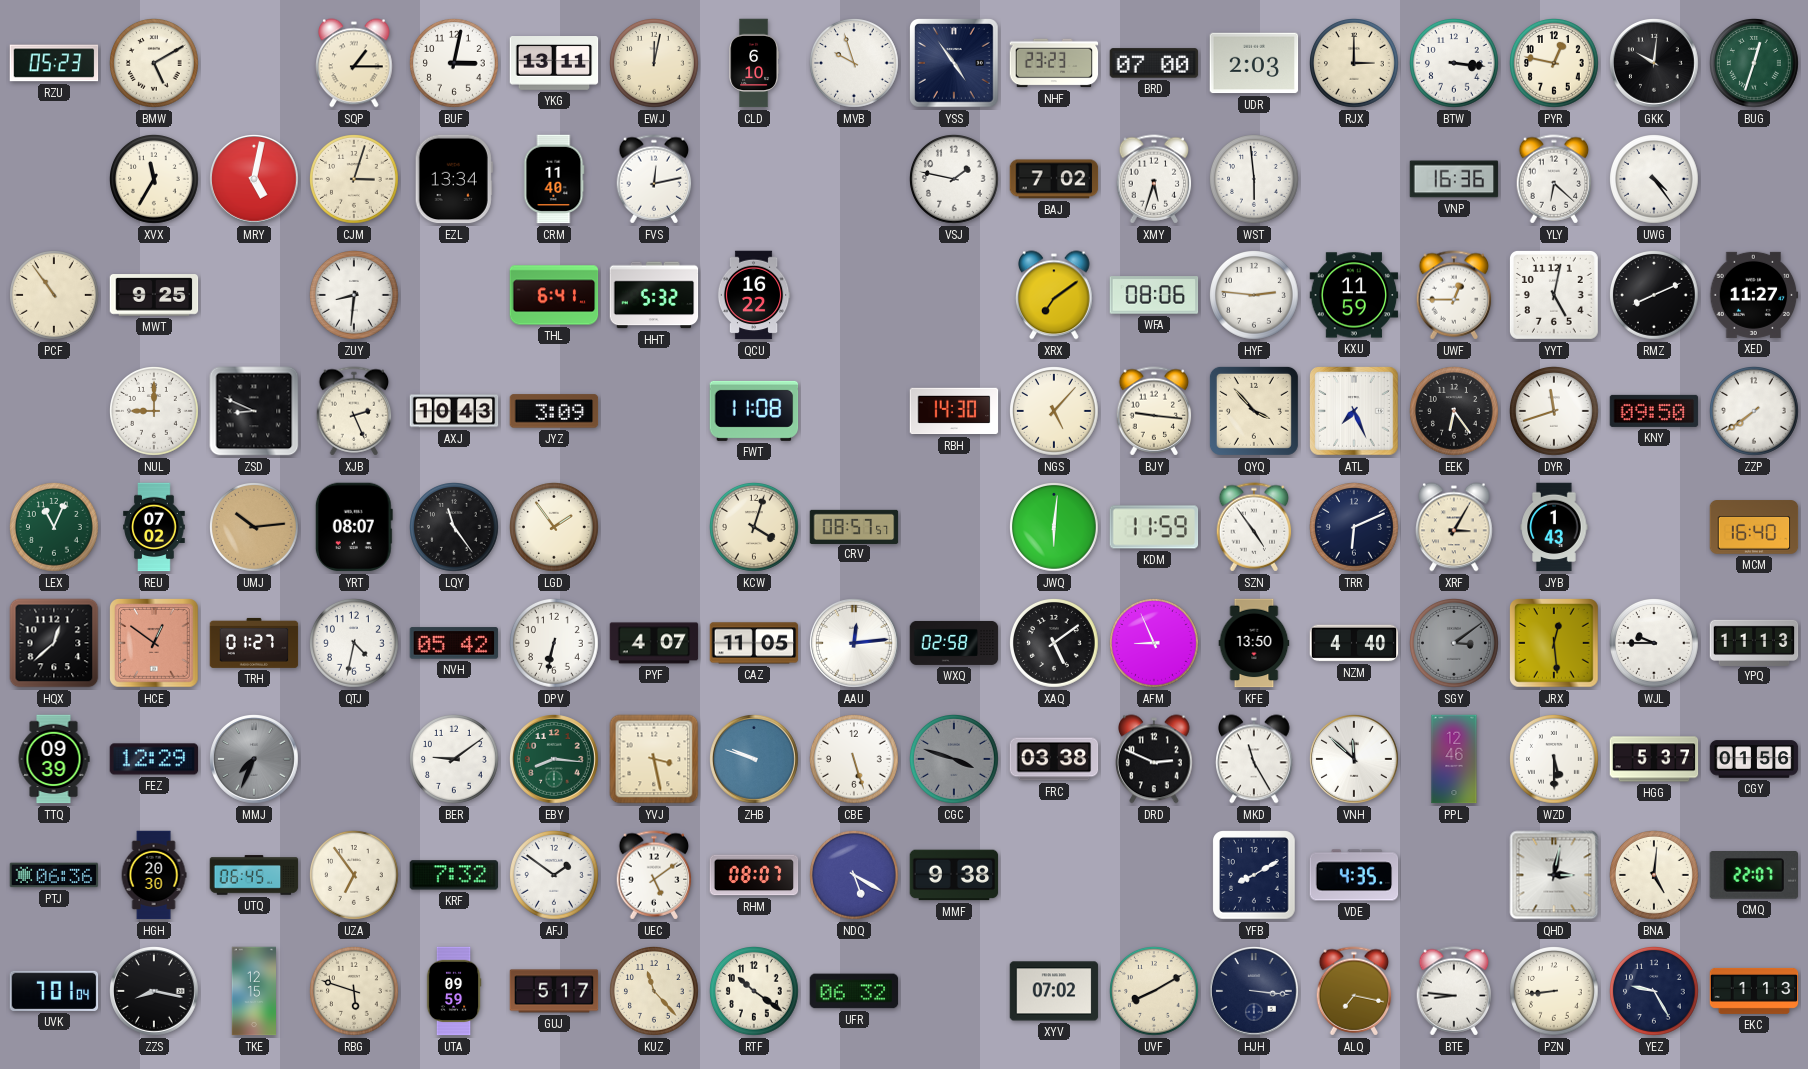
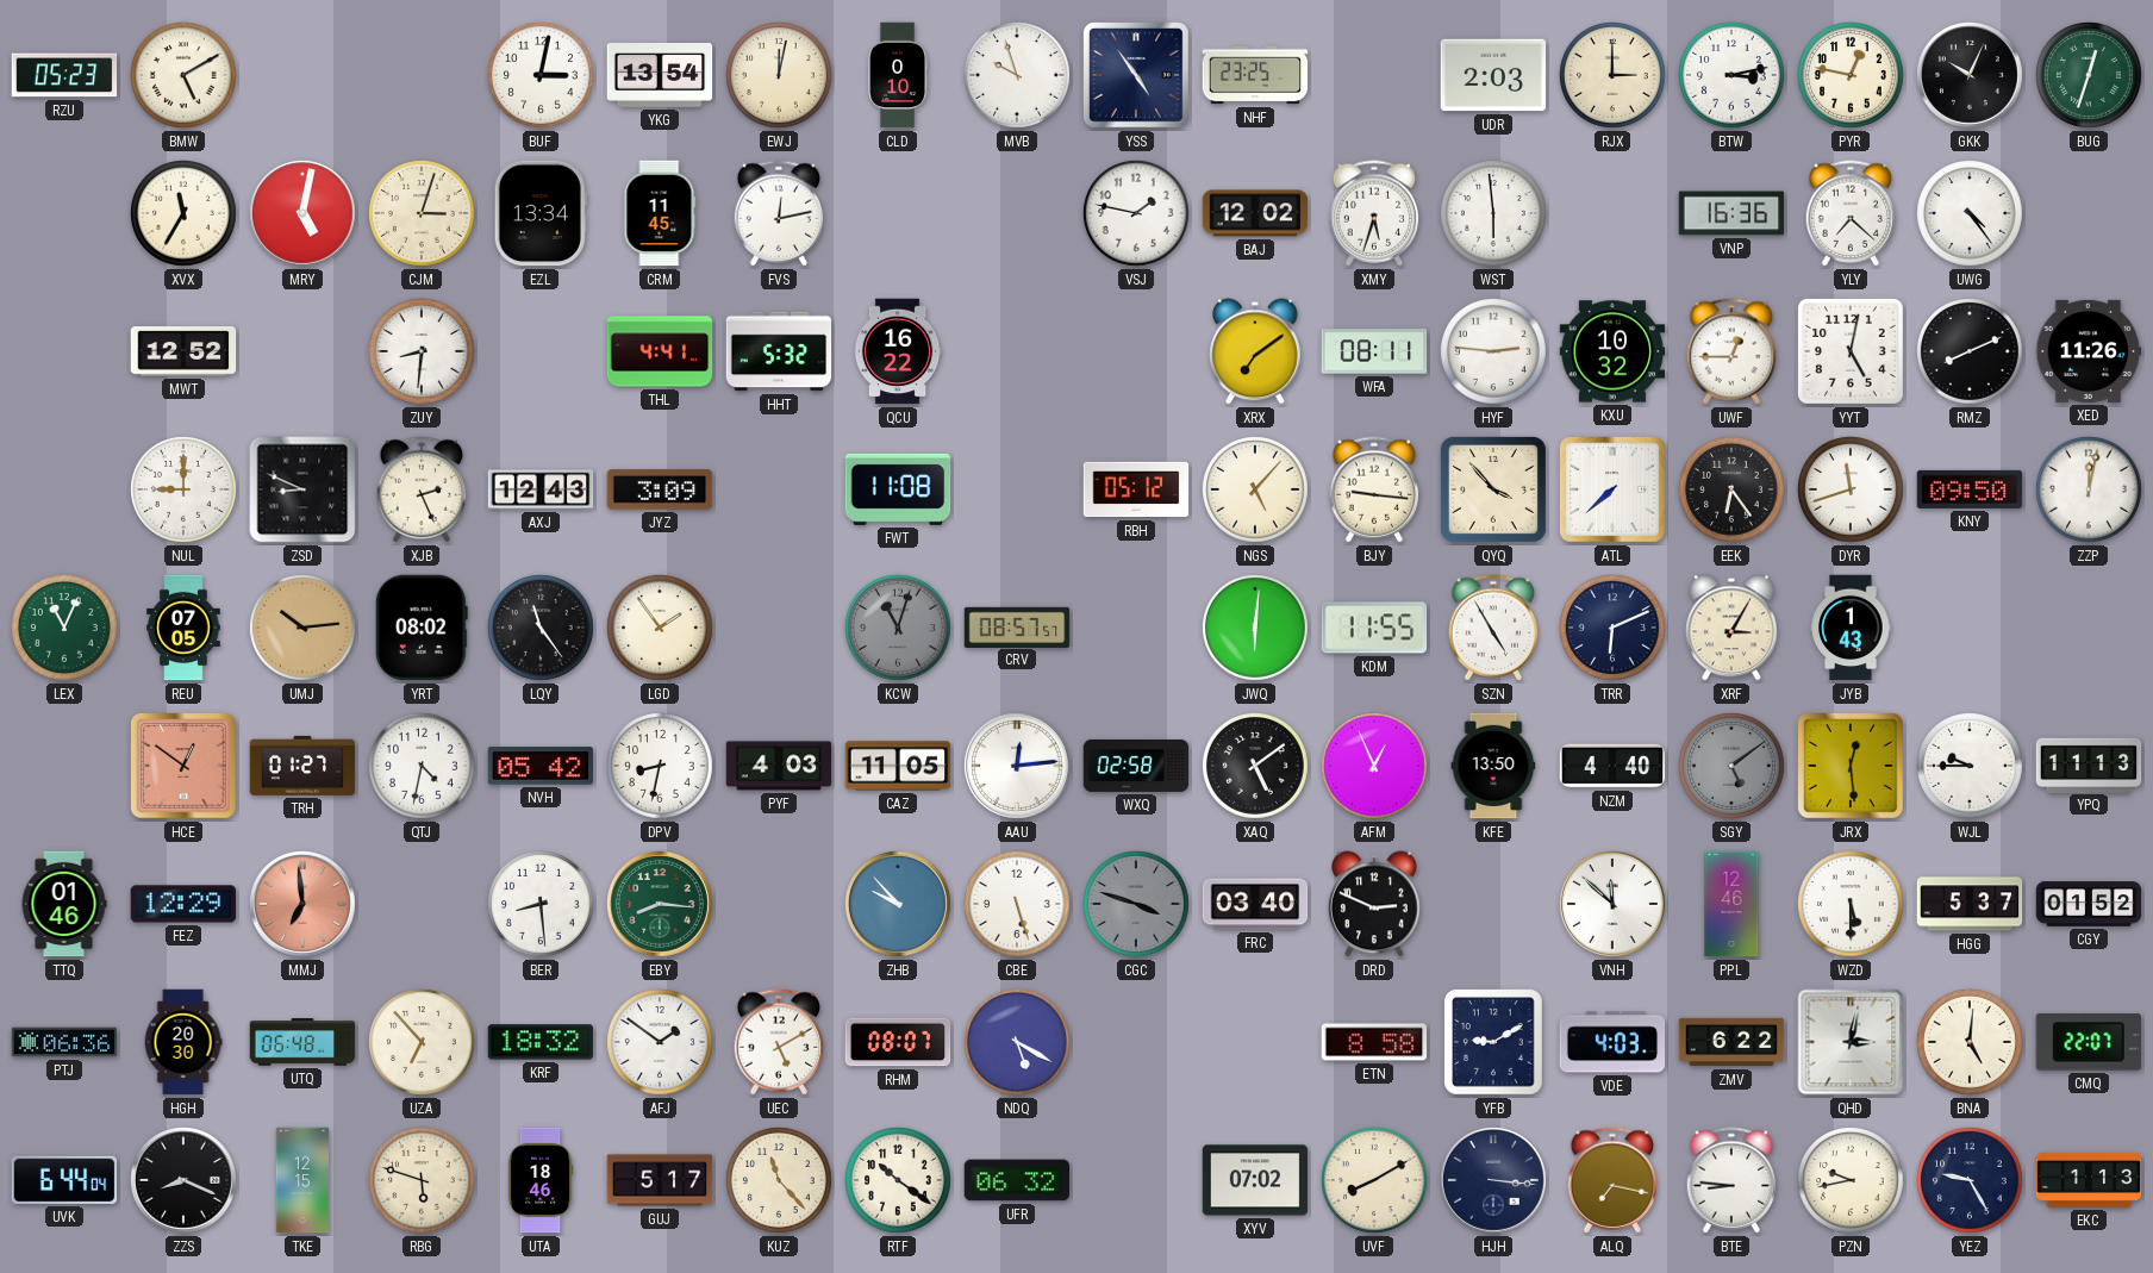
SQP: 1:15 -> none (355, 63)
YKG: 13:11 -> 13:54 (660, 76)
CLD: 6:10 -> 0:10 (898, 75)
NHF: 23:23 -> 23:25 (1255, 75)
BRD: 07:00 -> none (1154, 63)
BTW: 3:16 -> 3:13 (1733, 76)
GKK: 10:01 -> 10:04 (1971, 76)
CRM: 11:40 -> 11:45 (660, 213)
BAJ: 7:02 -> 12:02 (1255, 213)
YLY: 6:22 -> 7:22 (1851, 213)
PCF: 10:54 -> none (55, 296)
MWT: 9:25 -> 12:52 (183, 351)
THL: 6:41 -> 4:41 (660, 351)
WFA: 08:06 -> 08:11 (1374, 351)
KXU: 11:59 -> 10:32 (1612, 351)
XED: 11:27 -> 11:26 (2089, 351)
AXJ: 10:43 -> 12:43 (541, 489)
RBH: 14:30 -> 05:12 (1136, 489)
ATL: 7:26 -> 7:38 (1612, 489)
ZZP: 7:39 -> 12:02 (2090, 491)
REU: 07:02 -> 07:05 (183, 628)
YRT: 08:07 -> 08:02 (422, 628)
KCW: 4:03 -> 11:03 (899, 629)
KCW dial: cream -> grey (899, 629)
KDM: 11:59 -> 11:55 (1374, 628)
SZN: 4:54 -> 4:55 (1493, 628)
MCM: 16:40 -> none (1754, 527)
HQX: 12:38 -> none (54, 643)
DPV: 6:32 -> 8:32 (661, 767)
PYF: 4:07 -> 4:03 (779, 766)
AFM: 8:56 -> 12:56 (1375, 767)
SGY: 3:09 -> 5:09 (1733, 767)
TTQ: 09:39 -> 01:46 (64, 904)
MMJ: 7:34 -> 6:59 (304, 905)
MMJ dial: grey -> salmon (304, 905)
BER: 9:09 -> 8:29 (542, 905)
YVJ: 3:28 -> none (654, 759)
ZHB: 9:48 -> 9:53 (899, 905)
FRC: 03:38 -> 03:40 (1255, 904)
MKD: 11:25 -> none (1255, 759)
CGY: 01:56 -> 01:52 (2089, 904)
UTQ: 06:45 -> 06:48 (302, 1042)
UZA: 6:54 -> 6:53 (423, 1043)
KRF: 7:32 -> 18:32 (541, 1042)
UEC: 5:09 -> 5:10 (779, 1042)
MMF: 9:38 -> none (954, 875)
ETN: none -> 8:58 (1374, 1042)
YFB: 8:10 -> 9:10 (1493, 1042)
VDE: 4:35 -> 4:03 (1612, 1042)
ZMV: none -> 6:22 (1731, 1042)
UVK: 7:01 -> 6:44 (64, 1180)
ZZS: 8:17 -> 8:19 (185, 1181)
UTA: 09:59 -> 18:46 (541, 1180)
PZN: 8:44 -> 9:43 (1852, 1181)
